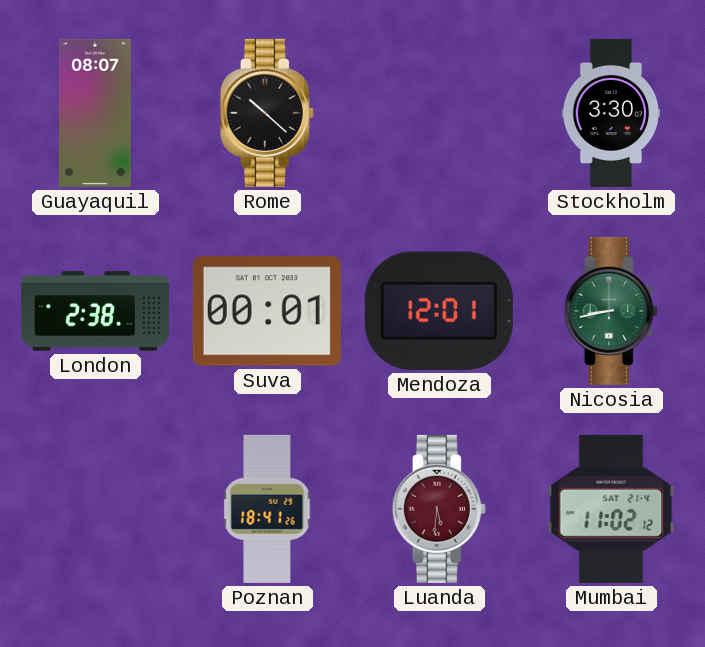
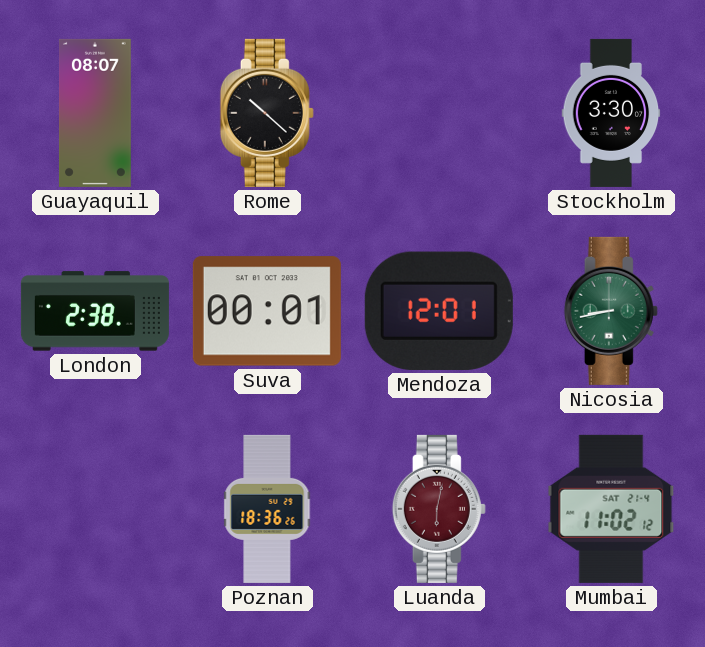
Poznan: 18:41 -> 18:36 (267, 509)
Luanda: 5:31 -> 6:02 (439, 509)
